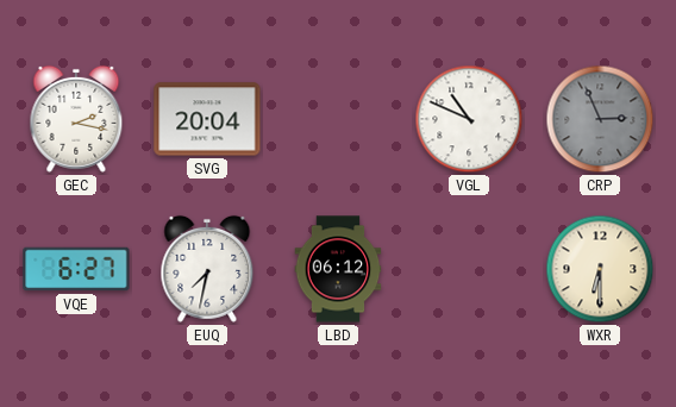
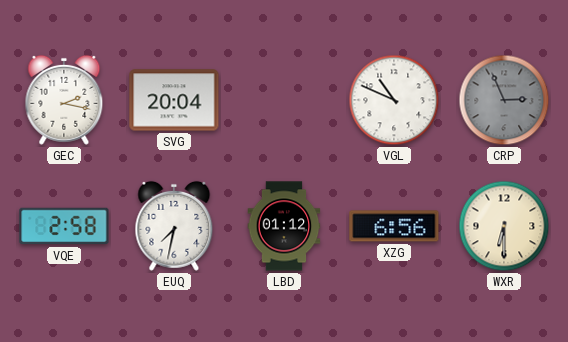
VQE: 6:27 -> 2:58 (64, 226)
LBD: 06:12 -> 01:12 (284, 226)
XZG: none -> 6:56 (394, 226)
